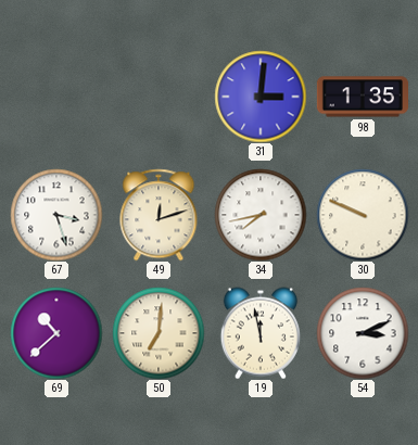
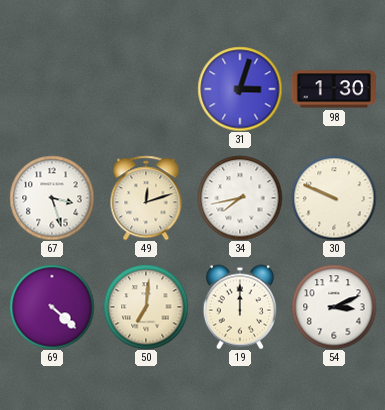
31: 3:01 -> 3:03 (240, 89)
98: 1:35 -> 1:30 (333, 89)
69: 10:38 -> 4:22 (52, 307)
19: 11:58 -> 12:00 (240, 307)
